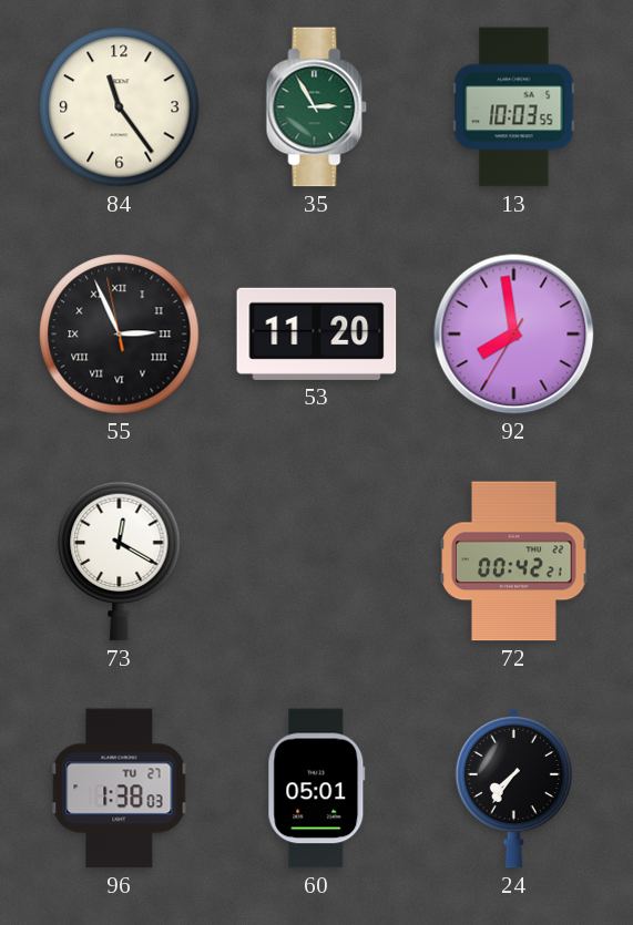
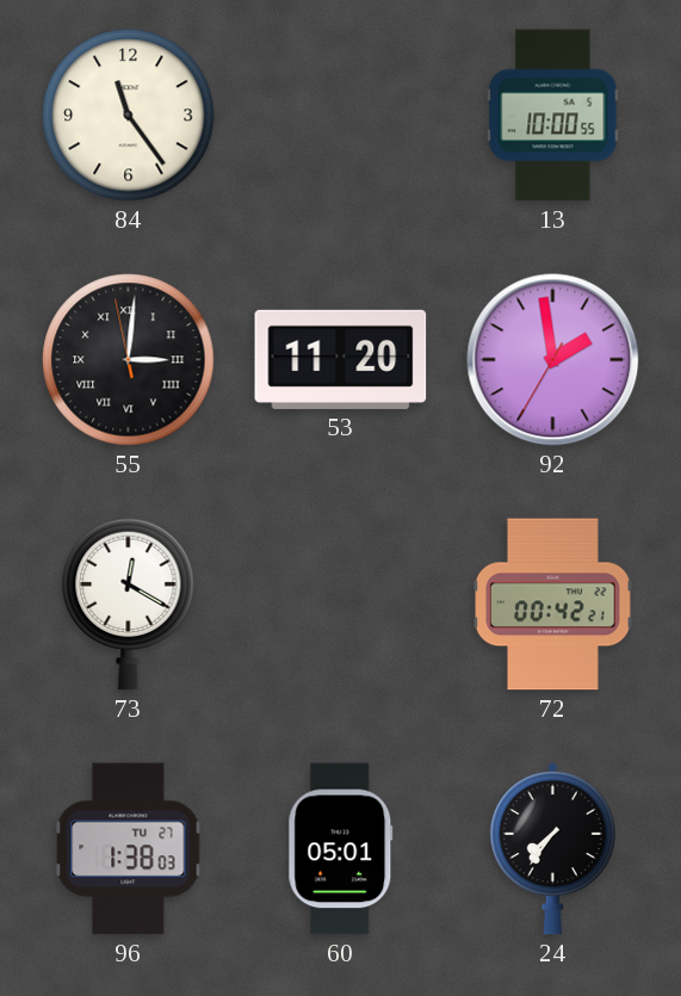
35: 2:55 -> none (317, 107)
13: 10:03 -> 10:00 (553, 116)
55: 2:55 -> 3:00 (129, 360)
92: 7:58 -> 1:58 (553, 360)
